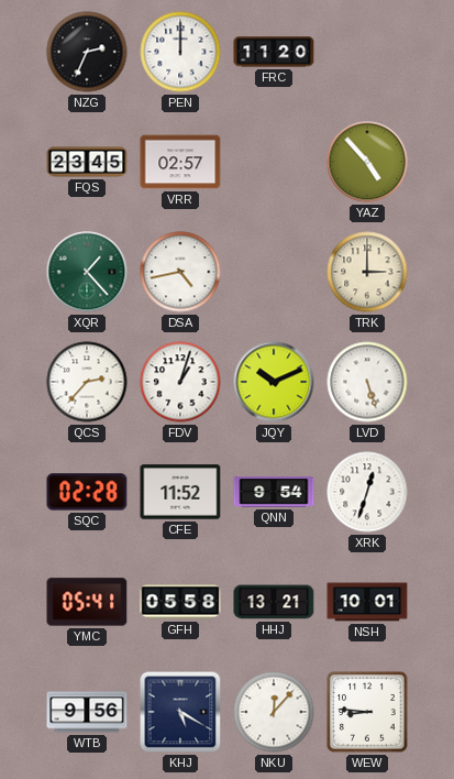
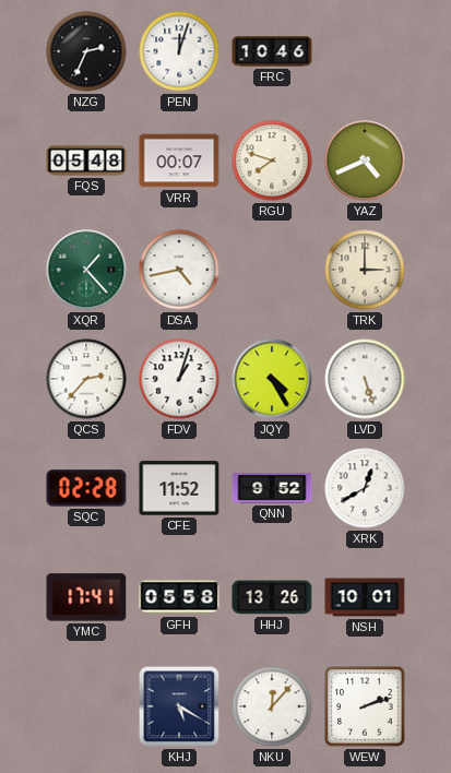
PEN: 12:00 -> 12:03 (179, 51)
FRC: 11:20 -> 10:46 (272, 51)
FQS: 23:45 -> 05:48 (86, 160)
VRR: 02:57 -> 00:07 (179, 160)
RGU: none -> 7:48 (272, 160)
YAZ: 4:53 -> 4:41 (365, 160)
JQY: 10:11 -> 4:25 (272, 379)
QNN: 9:54 -> 9:52 (272, 488)
XRK: 12:33 -> 12:40 (365, 488)
YMC: 05:41 -> 17:41 (86, 597)
HHJ: 13:21 -> 13:26 (272, 597)
WTB: 9:56 -> none (87, 712)
WEW: 8:46 -> 2:12 (365, 706)
